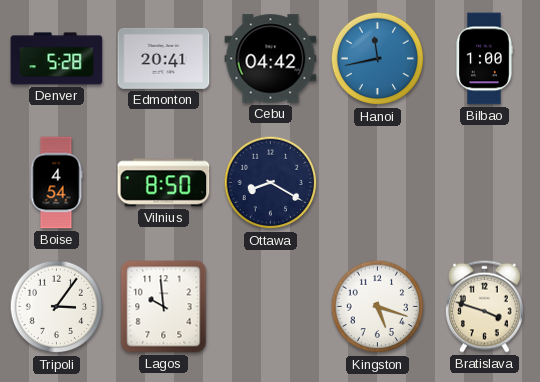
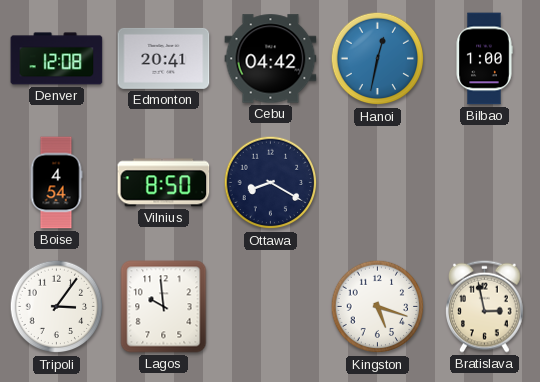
Denver: 5:28 -> 12:08 (57, 59)
Hanoi: 11:43 -> 12:32 (378, 59)
Bratislava: 3:48 -> 2:58 (485, 306)
